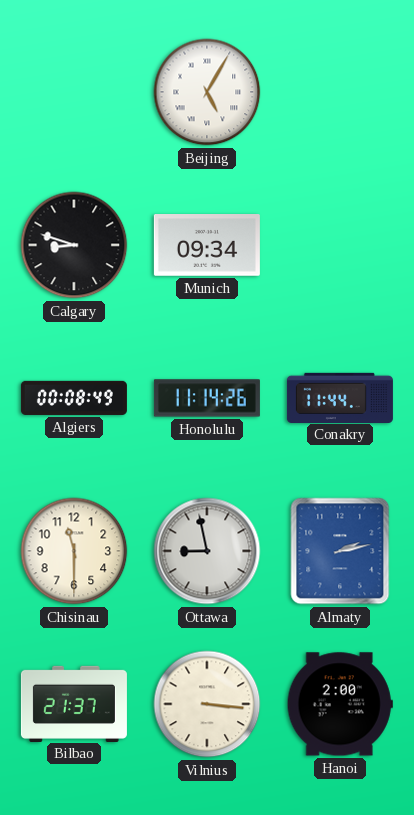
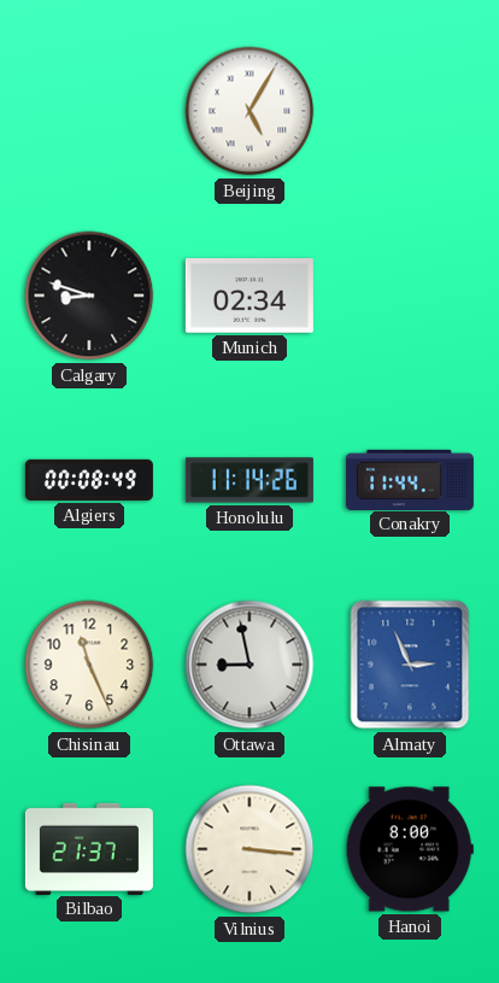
Munich: 09:34 -> 02:34 (249, 297)
Chisinau: 11:30 -> 11:26 (89, 665)
Almaty: 2:13 -> 2:56 (410, 665)
Hanoi: 2:00 -> 8:00 (410, 849)
